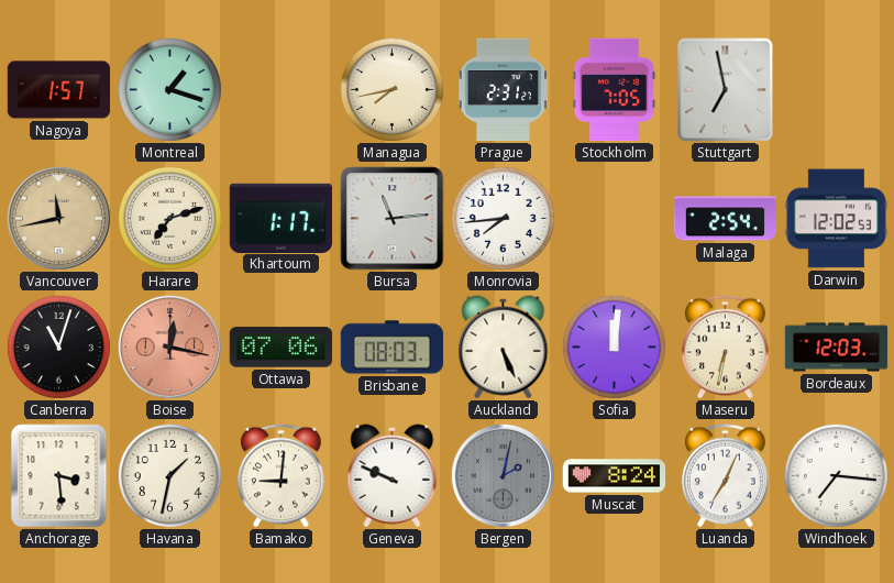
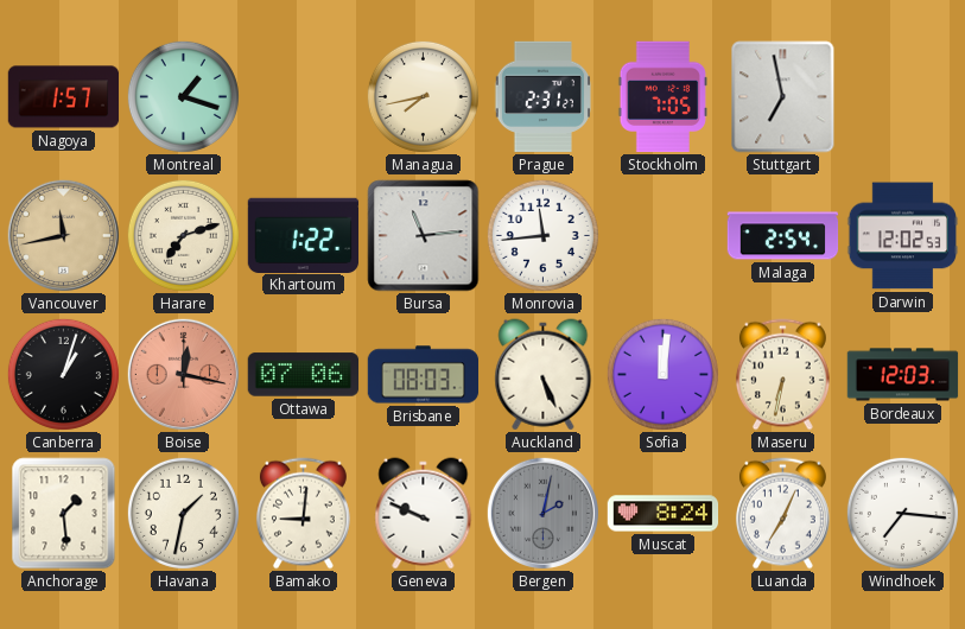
Khartoum: 1:17 -> 1:22 (304, 235)
Monrovia: 7:44 -> 11:44 (542, 235)
Canberra: 11:03 -> 1:03 (63, 374)
Anchorage: 3:29 -> 1:29 (64, 514)
